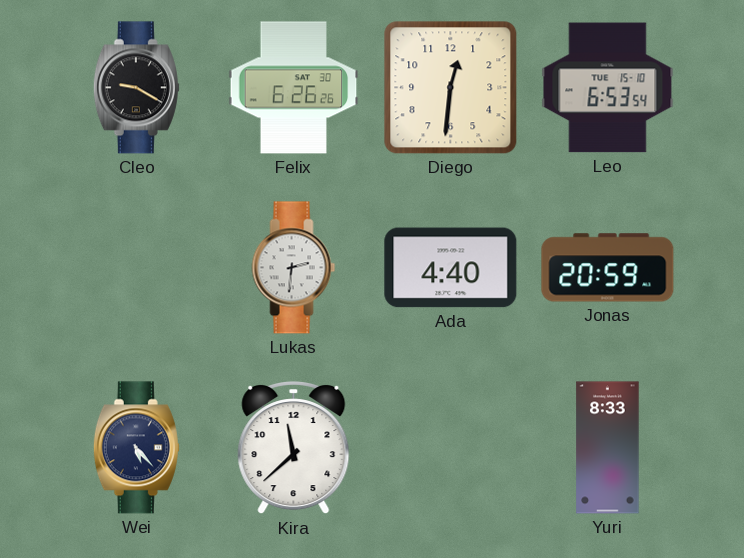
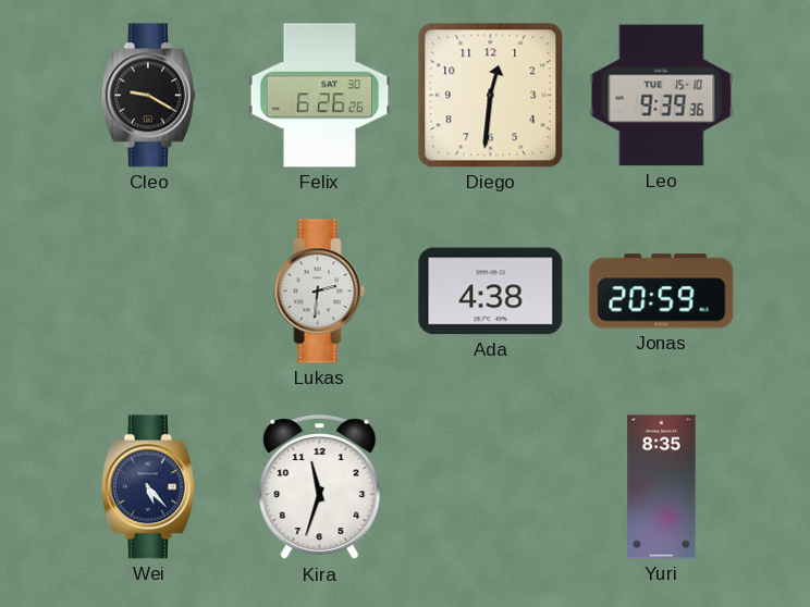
Leo: 6:53 -> 9:39 (662, 96)
Ada: 4:40 -> 4:38 (491, 292)
Kira: 11:38 -> 11:33 (320, 488)
Yuri: 8:33 -> 8:35 (662, 487)
